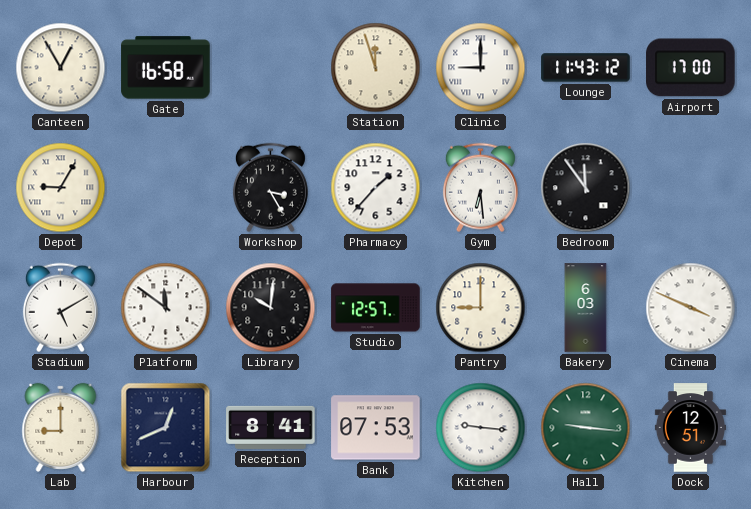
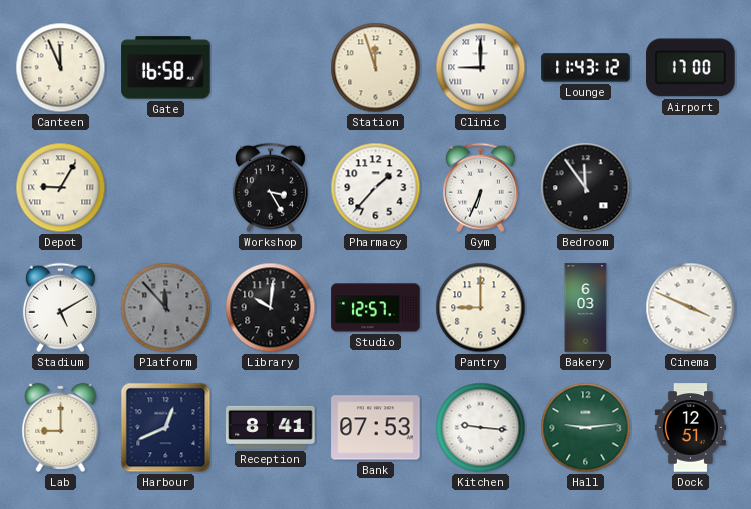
Canteen: 12:55 -> 11:56 (61, 68)
Gym: 6:29 -> 6:34 (480, 188)
Platform: 11:51 -> 11:53 (166, 308)
Platform dial: white -> grey (166, 308)
Hall: 9:16 -> 9:14 (586, 428)
